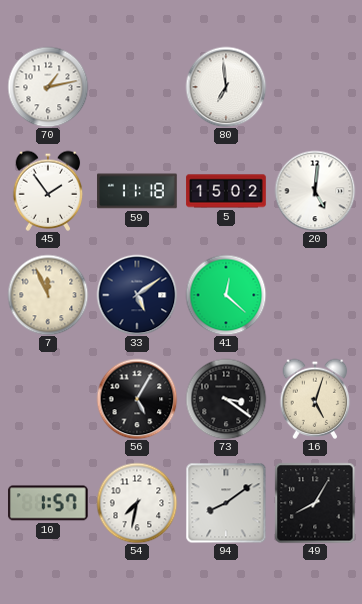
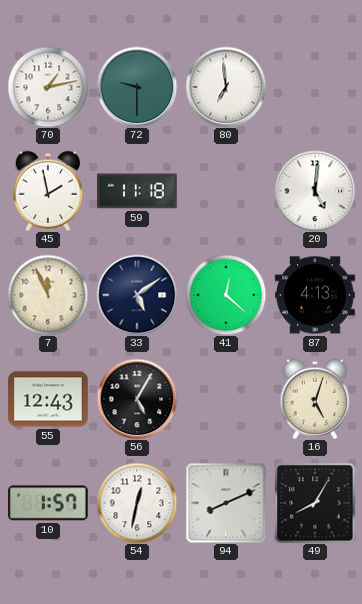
72: none -> 9:30 (137, 87)
45: 1:54 -> 1:58 (48, 191)
5: 15:02 -> none (226, 191)
87: none -> 4:13 (315, 295)
55: none -> 12:43 (48, 399)
73: 3:21 -> none (226, 399)
54: 7:32 -> 12:32 (137, 503)
94: 8:09 -> 8:11 (226, 503)
